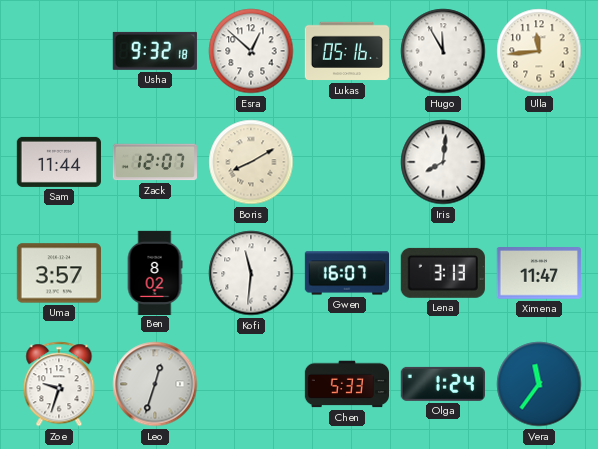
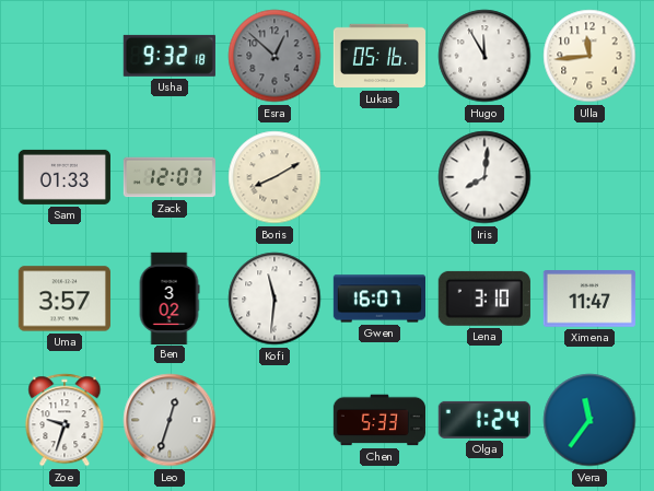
Esra dial: white -> grey (275, 56)
Sam: 11:44 -> 01:33 (65, 177)
Ben: 8:02 -> 3:02 (170, 297)
Lena: 3:13 -> 3:10 (484, 299)
